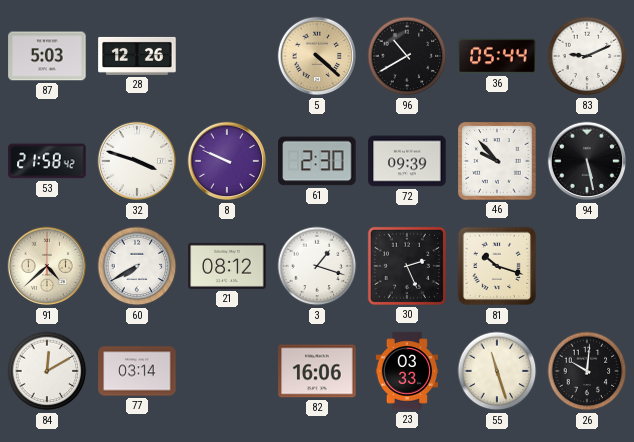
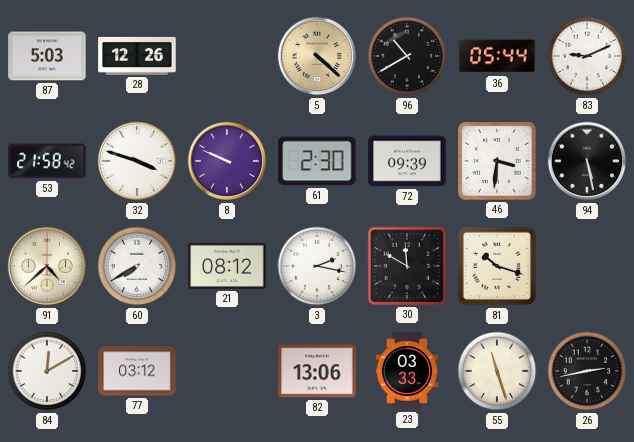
46: 9:53 -> 3:31 (497, 161)
3: 1:18 -> 2:17 (317, 266)
30: 2:26 -> 11:50 (407, 266)
77: 03:14 -> 03:12 (137, 371)
82: 16:06 -> 13:06 (317, 371)
26: 10:01 -> 2:43 (587, 371)
